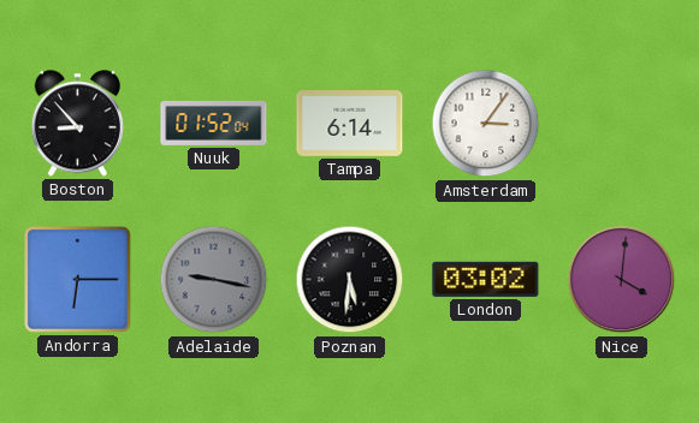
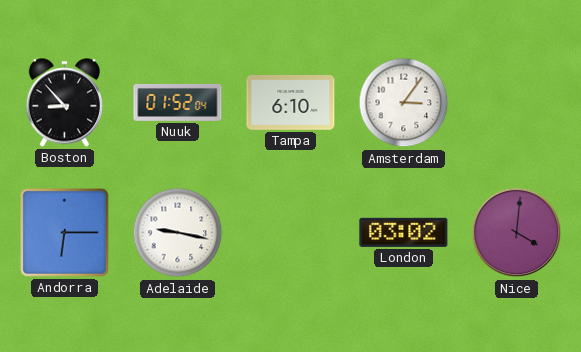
Tampa: 6:14 -> 6:10 (291, 103)
Adelaide dial: grey -> white (178, 233)
Poznan: 5:31 -> none (350, 280)
